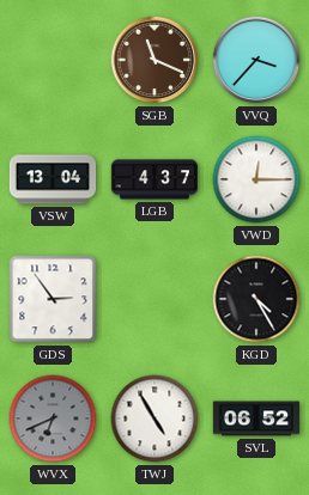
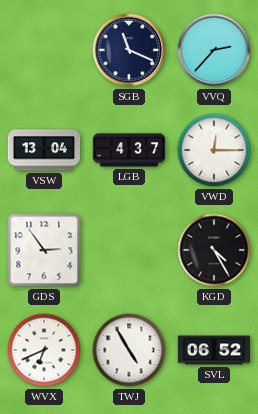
SGB dial: brown -> navy (129, 50)
VVQ: 3:37 -> 2:37 (214, 50)
WVX dial: grey -> white (44, 350)
